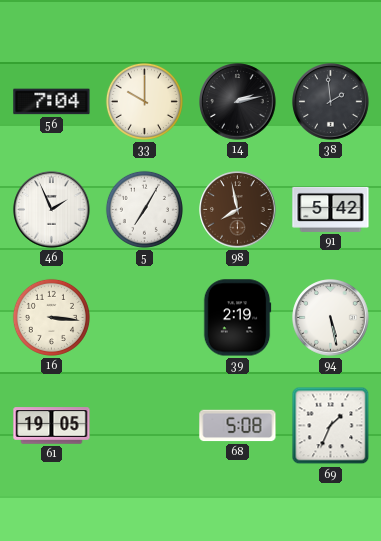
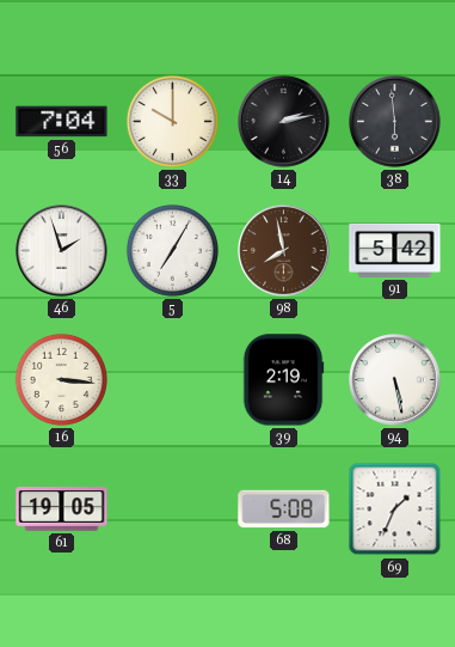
38: 1:59 -> 5:59 (395, 122)
46: 1:56 -> 1:57 (62, 251)
